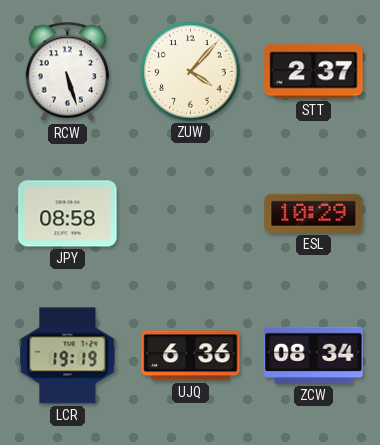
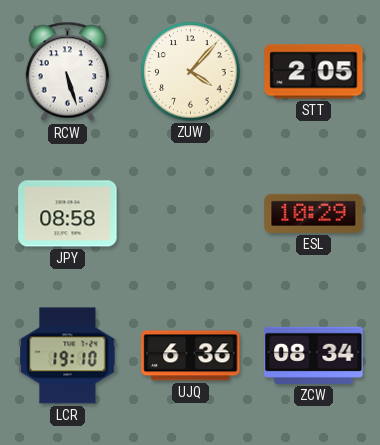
STT: 2:37 -> 2:05 (314, 72)
LCR: 19:19 -> 19:10 (68, 356)
